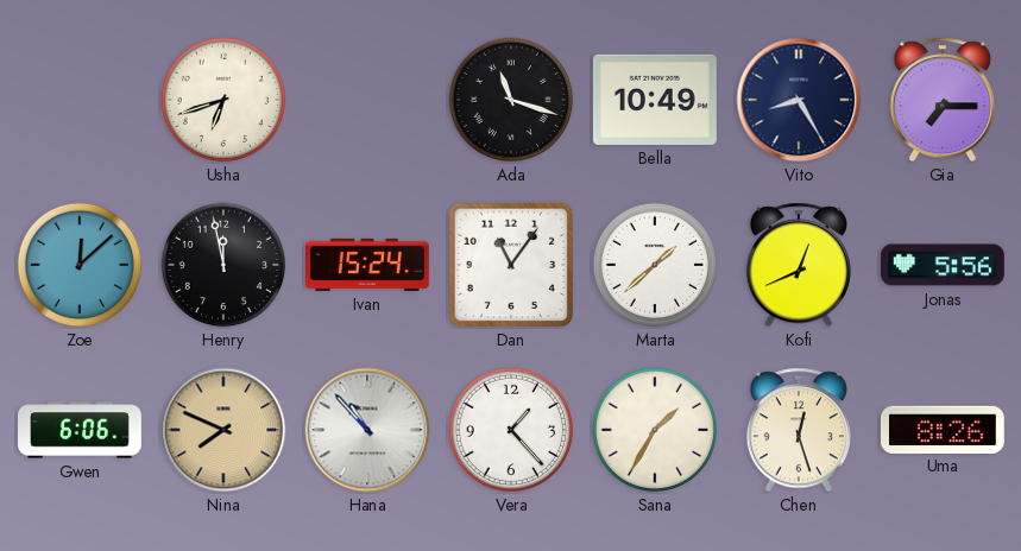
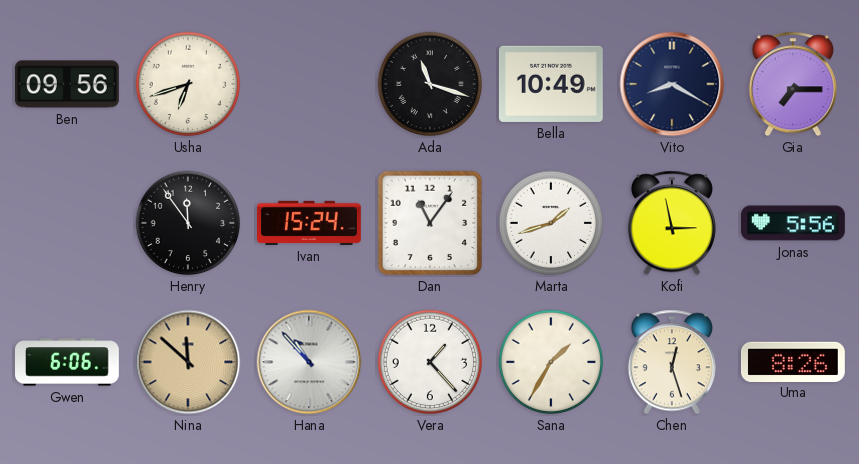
Ben: none -> 09:56 (68, 84)
Vito: 8:25 -> 8:20 (672, 84)
Zoe: 12:08 -> none (80, 265)
Henry: 11:58 -> 11:54 (188, 223)
Marta: 1:38 -> 1:42 (551, 223)
Kofi: 12:41 -> 2:58 (672, 223)
Nina: 7:49 -> 11:52 (188, 362)
